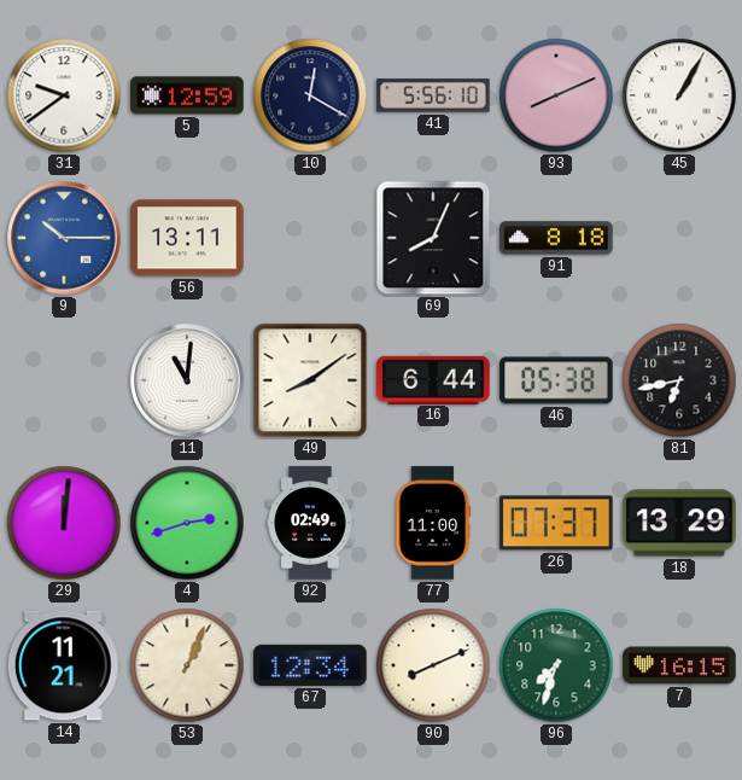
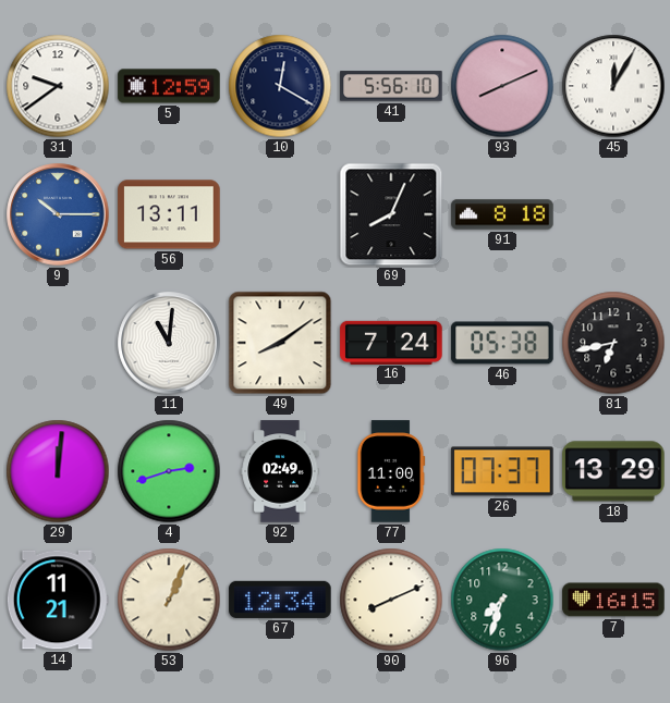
45: 1:05 -> 12:05 (613, 86)
16: 6:44 -> 7:24 (391, 342)
